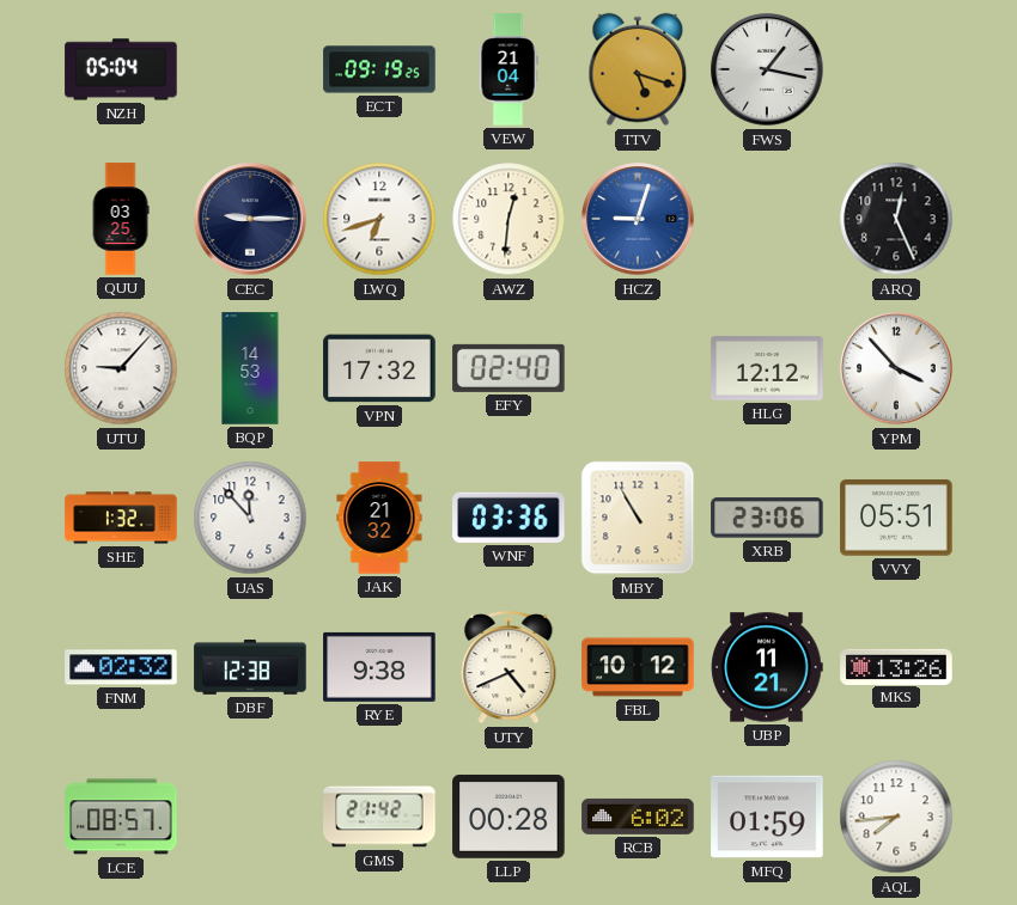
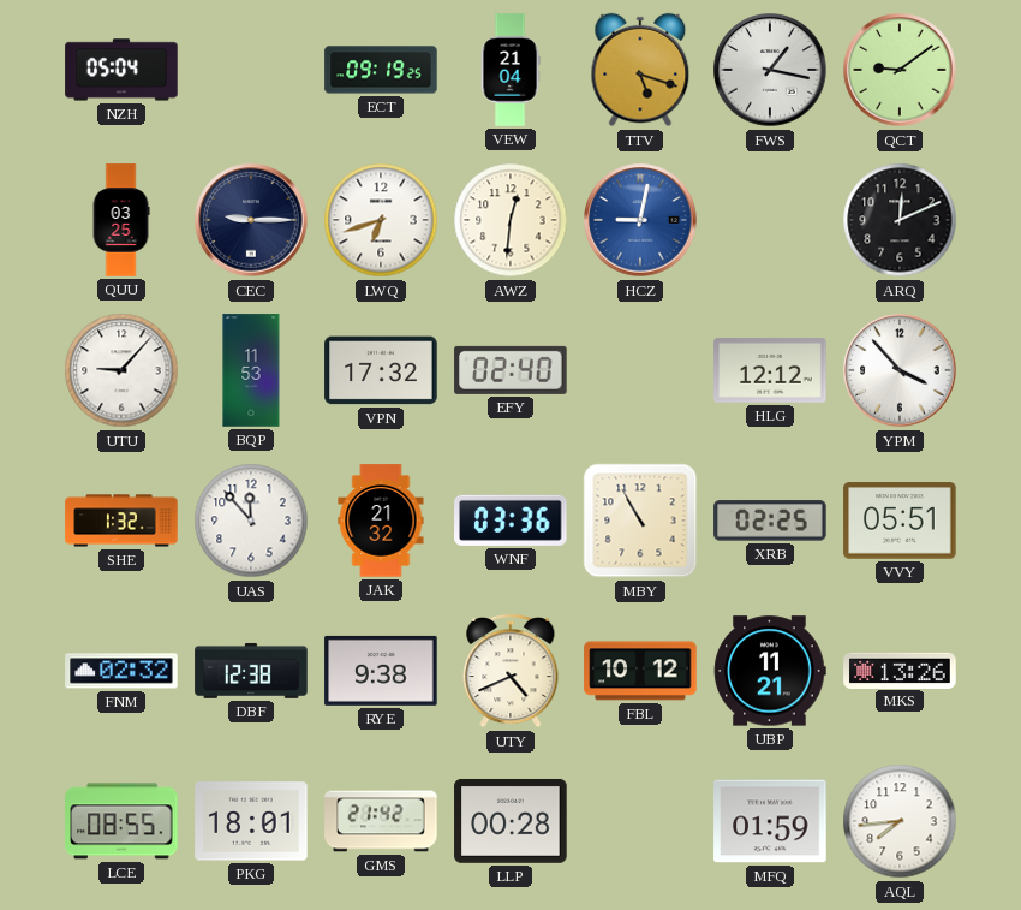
QCT: none -> 9:09 (900, 70)
HCZ: 9:03 -> 9:02 (640, 220)
ARQ: 12:26 -> 12:11 (900, 220)
BQP: 14:53 -> 11:53 (251, 370)
XRB: 23:06 -> 02:25 (770, 521)
LCE: 08:57 -> 08:55 (121, 821)
PKG: none -> 18:01 (251, 821)
RCB: 6:02 -> none (638, 817)
